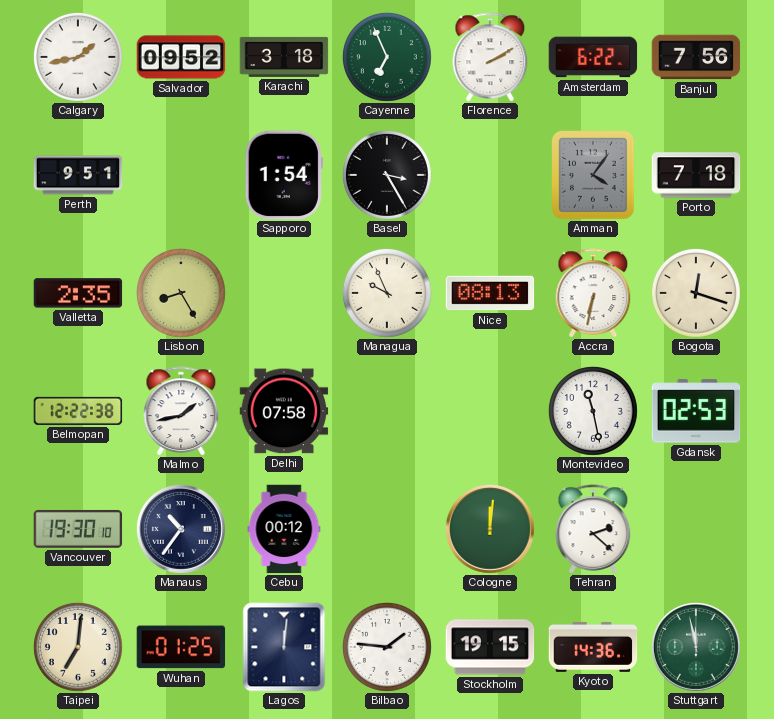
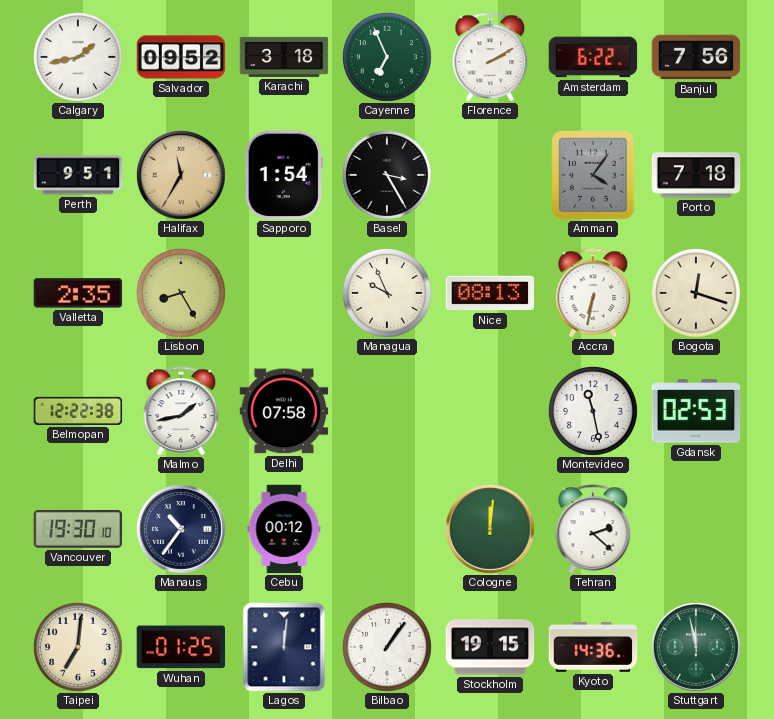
Halifax: none -> 11:35 (182, 176)
Bilbao: 1:46 -> 1:06 (387, 647)
